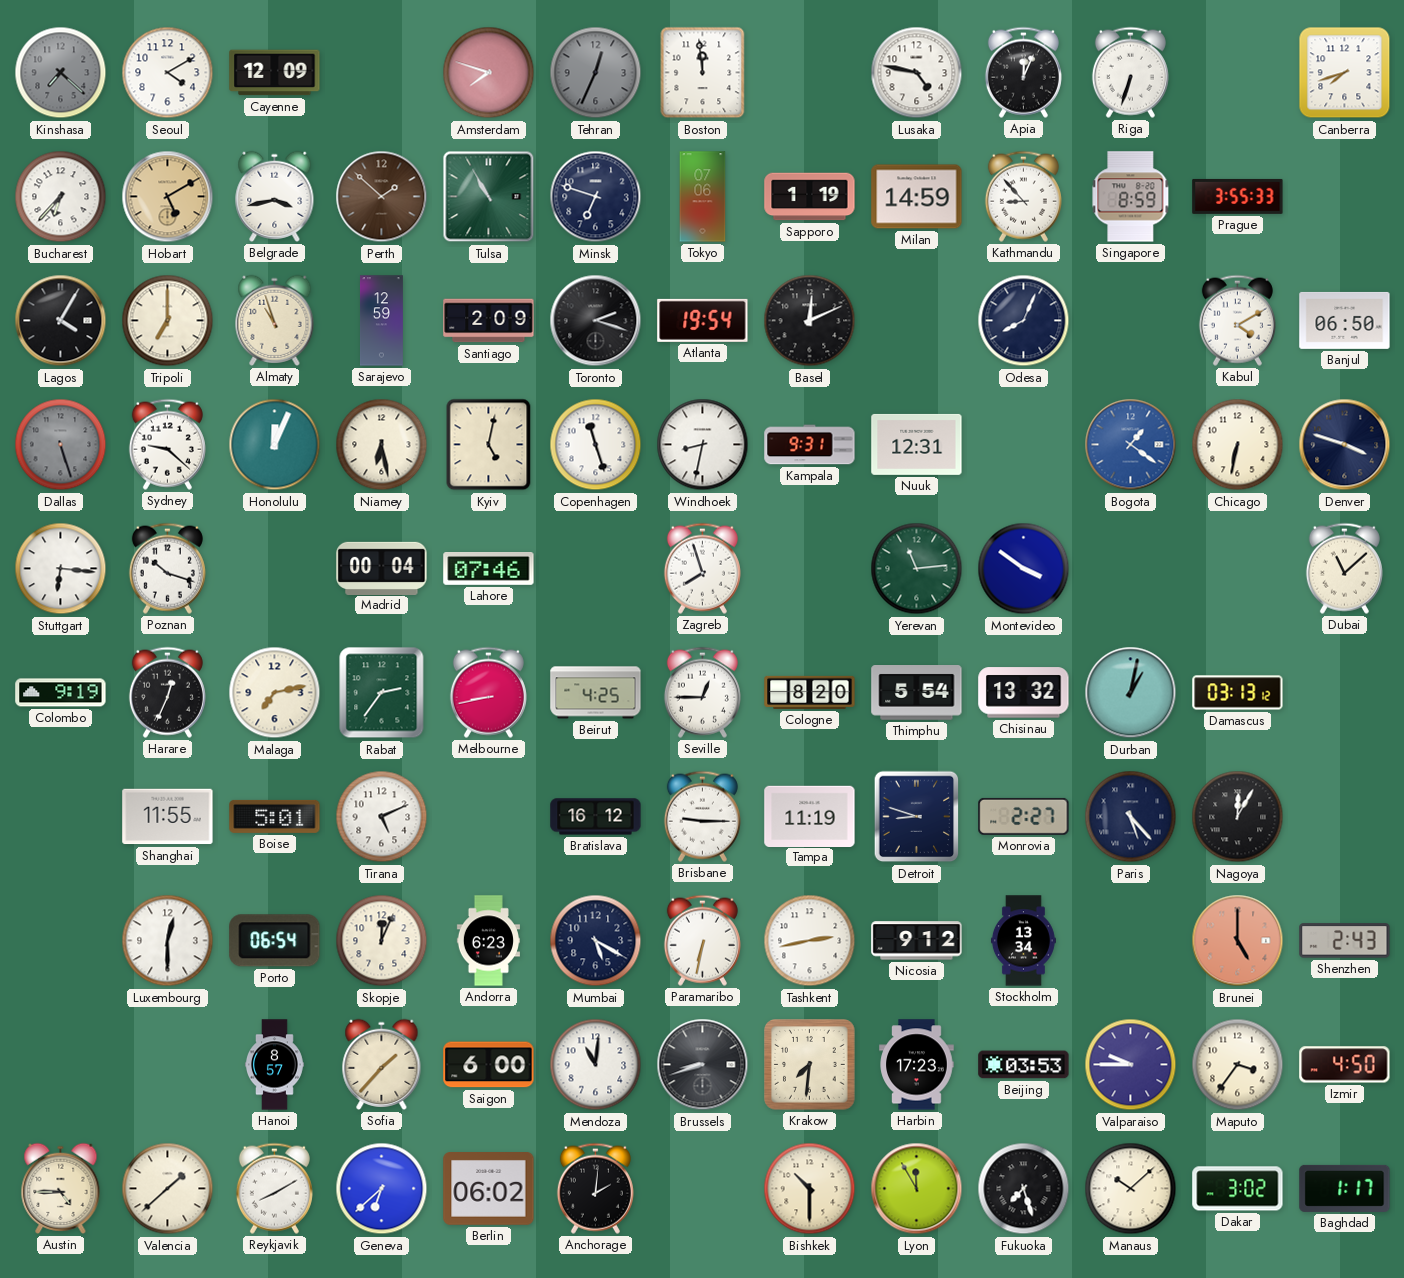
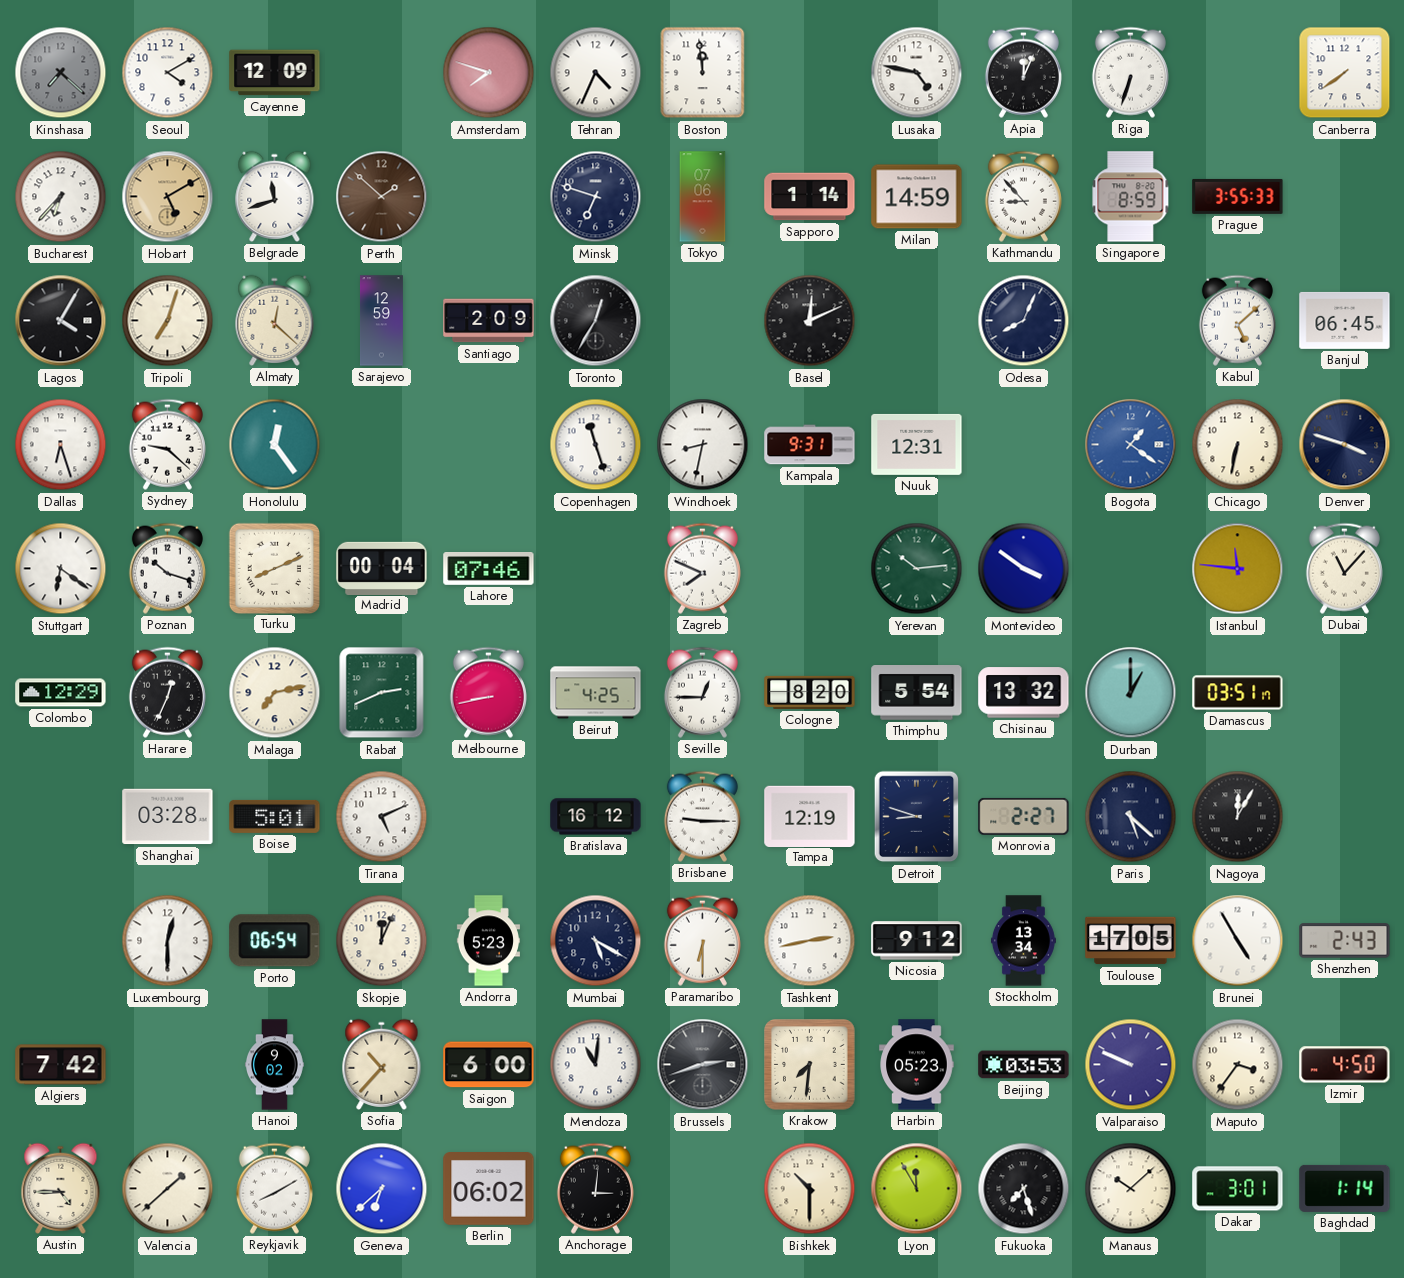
Tehran: 12:34 -> 4:34 (596, 73)
Tehran dial: grey -> white (596, 73)
Canberra: 7:42 -> 7:39 (1345, 73)
Belgrade: 3:43 -> 11:42 (275, 196)
Tulsa: 10:55 -> none (489, 197)
Sapporo: 1:19 -> 1:14 (810, 197)
Tripoli: 7:00 -> 7:03 (168, 321)
Almaty: 10:57 -> 12:22 (275, 320)
Toronto: 2:18 -> 12:35 (596, 321)
Atlanta: 19:54 -> none (703, 320)
Kabul: 4:10 -> 5:08 (1237, 320)
Banjul: 06:50 -> 06:45 (1345, 320)
Dallas: 5:27 -> 6:27 (61, 445)
Dallas dial: grey -> white (61, 445)
Honolulu: 12:04 -> 12:24 (275, 445)
Niamey: 6:28 -> none (382, 445)
Kyiv: 5:02 -> none (489, 445)
Stuttgart: 6:16 -> 6:21 (61, 569)
Turku: none -> 8:11 (274, 568)
Zagreb: 7:57 -> 7:49 (702, 568)
Yerevan: 11:14 -> 10:14 (917, 569)
Istanbul: none -> 11:46 (1238, 569)
Dubai: 11:08 -> 11:07 (1344, 568)
Colombo: 9:19 -> 12:29 (61, 693)
Rabat: 2:36 -> 2:41 (382, 693)
Durban: 1:02 -> 1:00 (1131, 693)
Damascus: 03:13 -> 03:51 (1238, 693)
Shanghai: 11:55 -> 03:28 (168, 817)
Tampa: 11:19 -> 12:19 (810, 816)
Paris: 5:23 -> 5:22 (1131, 817)
Andorra: 6:23 -> 5:23 (488, 941)
Paramaribo: 6:32 -> 6:30 (702, 940)
Toulouse: none -> 17:05 (1131, 941)
Brunei: 5:00 -> 4:55 (1238, 941)
Brunei dial: salmon -> white (1238, 941)
Algiers: none -> 7:42 (61, 1065)
Hanoi: 8:57 -> 9:02 (274, 1065)
Sofia: 1:37 -> 10:37 (382, 1064)
Brussels: 8:42 -> 2:42 (703, 1065)
Harbin: 17:23 -> 05:23 (917, 1065)
Valparaiso: 9:45 -> 9:49 (1131, 1065)
Anchorage: 2:01 -> 3:01 (595, 1188)
Dakar: 3:02 -> 3:01 (1238, 1189)
Baghdad: 1:17 -> 1:14 (1345, 1188)
